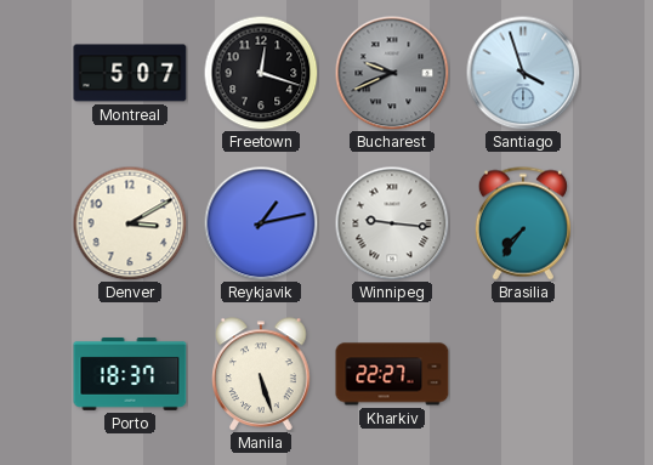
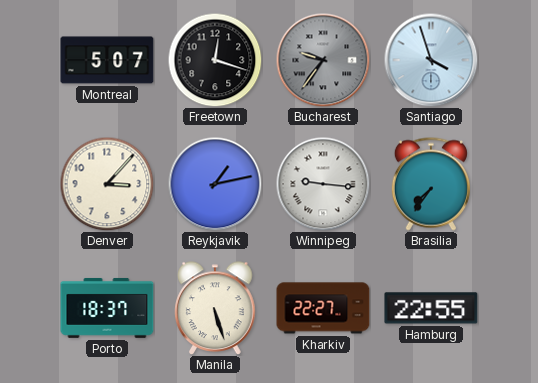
Bucharest: 9:41 -> 9:36 (323, 60)
Denver: 3:10 -> 3:07 (107, 184)
Hamburg: none -> 22:55 (431, 308)
